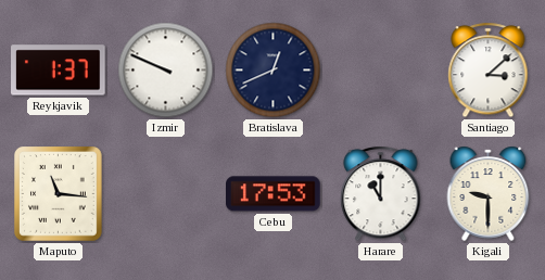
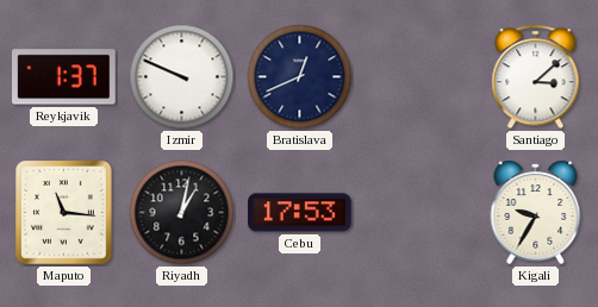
Riyadh: none -> 1:02 (182, 213)
Harare: 11:00 -> none (381, 194)
Kigali: 9:30 -> 9:35 (536, 212)
